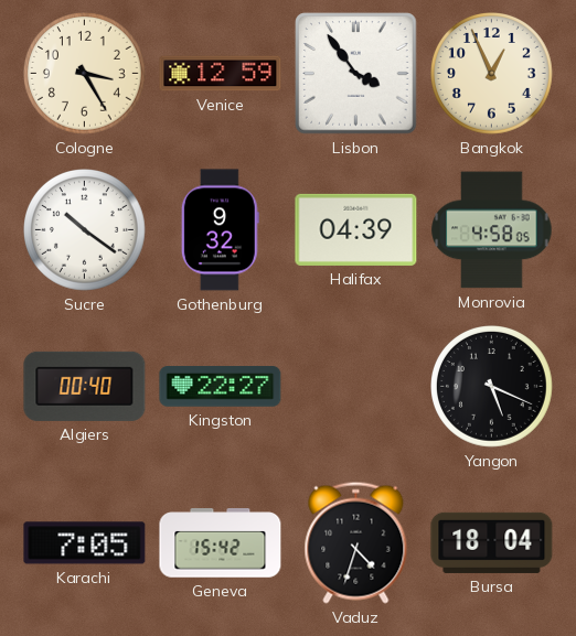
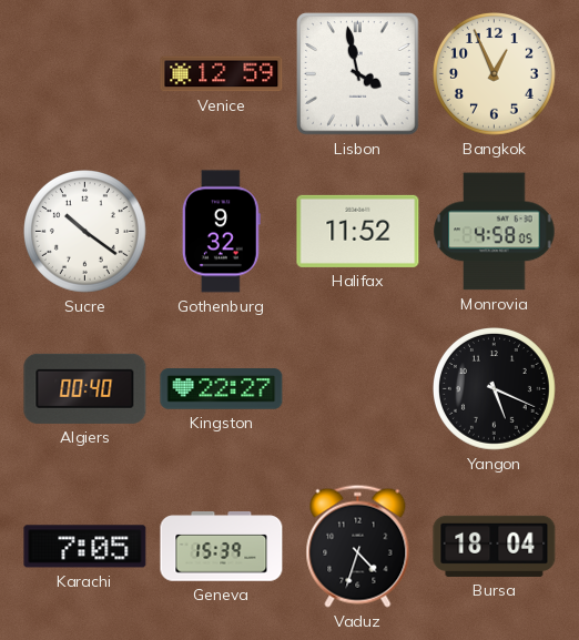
Cologne: 3:25 -> none (85, 74)
Lisbon: 3:54 -> 3:58 (358, 74)
Halifax: 04:39 -> 11:52 (358, 231)
Geneva: 15:42 -> 15:39 (222, 547)
